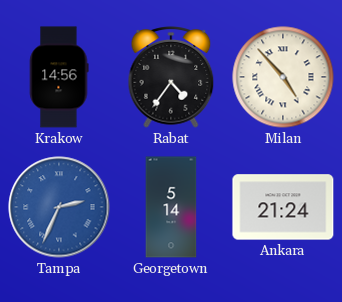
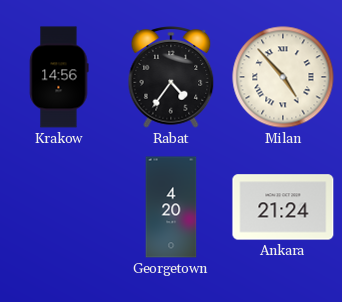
Tampa: 2:34 -> none (59, 207)
Georgetown: 5:14 -> 4:20 (171, 207)
